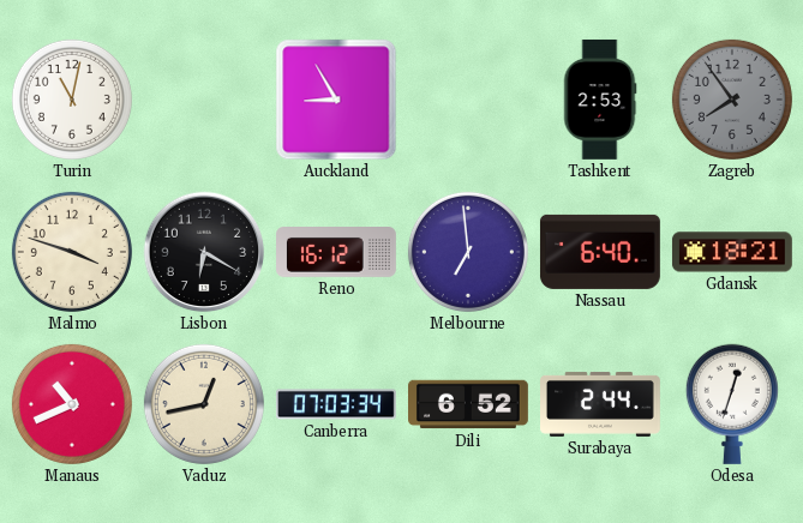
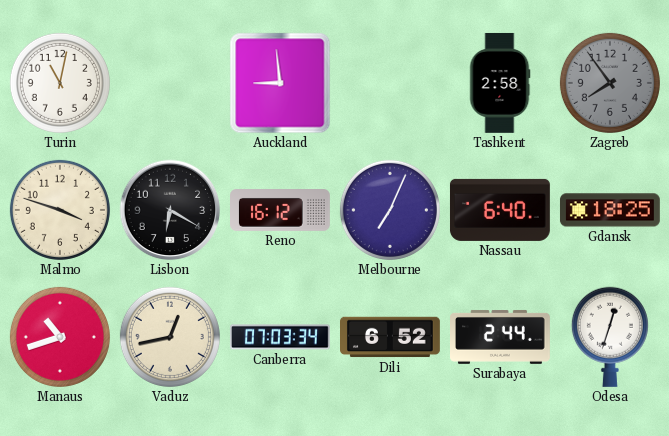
Auckland: 8:55 -> 8:59 (280, 83)
Tashkent: 2:53 -> 2:58 (500, 83)
Melbourne: 6:59 -> 7:04 (390, 210)
Gdansk: 18:21 -> 18:25 (610, 210)
Manaus: 10:41 -> 10:42 (60, 337)
